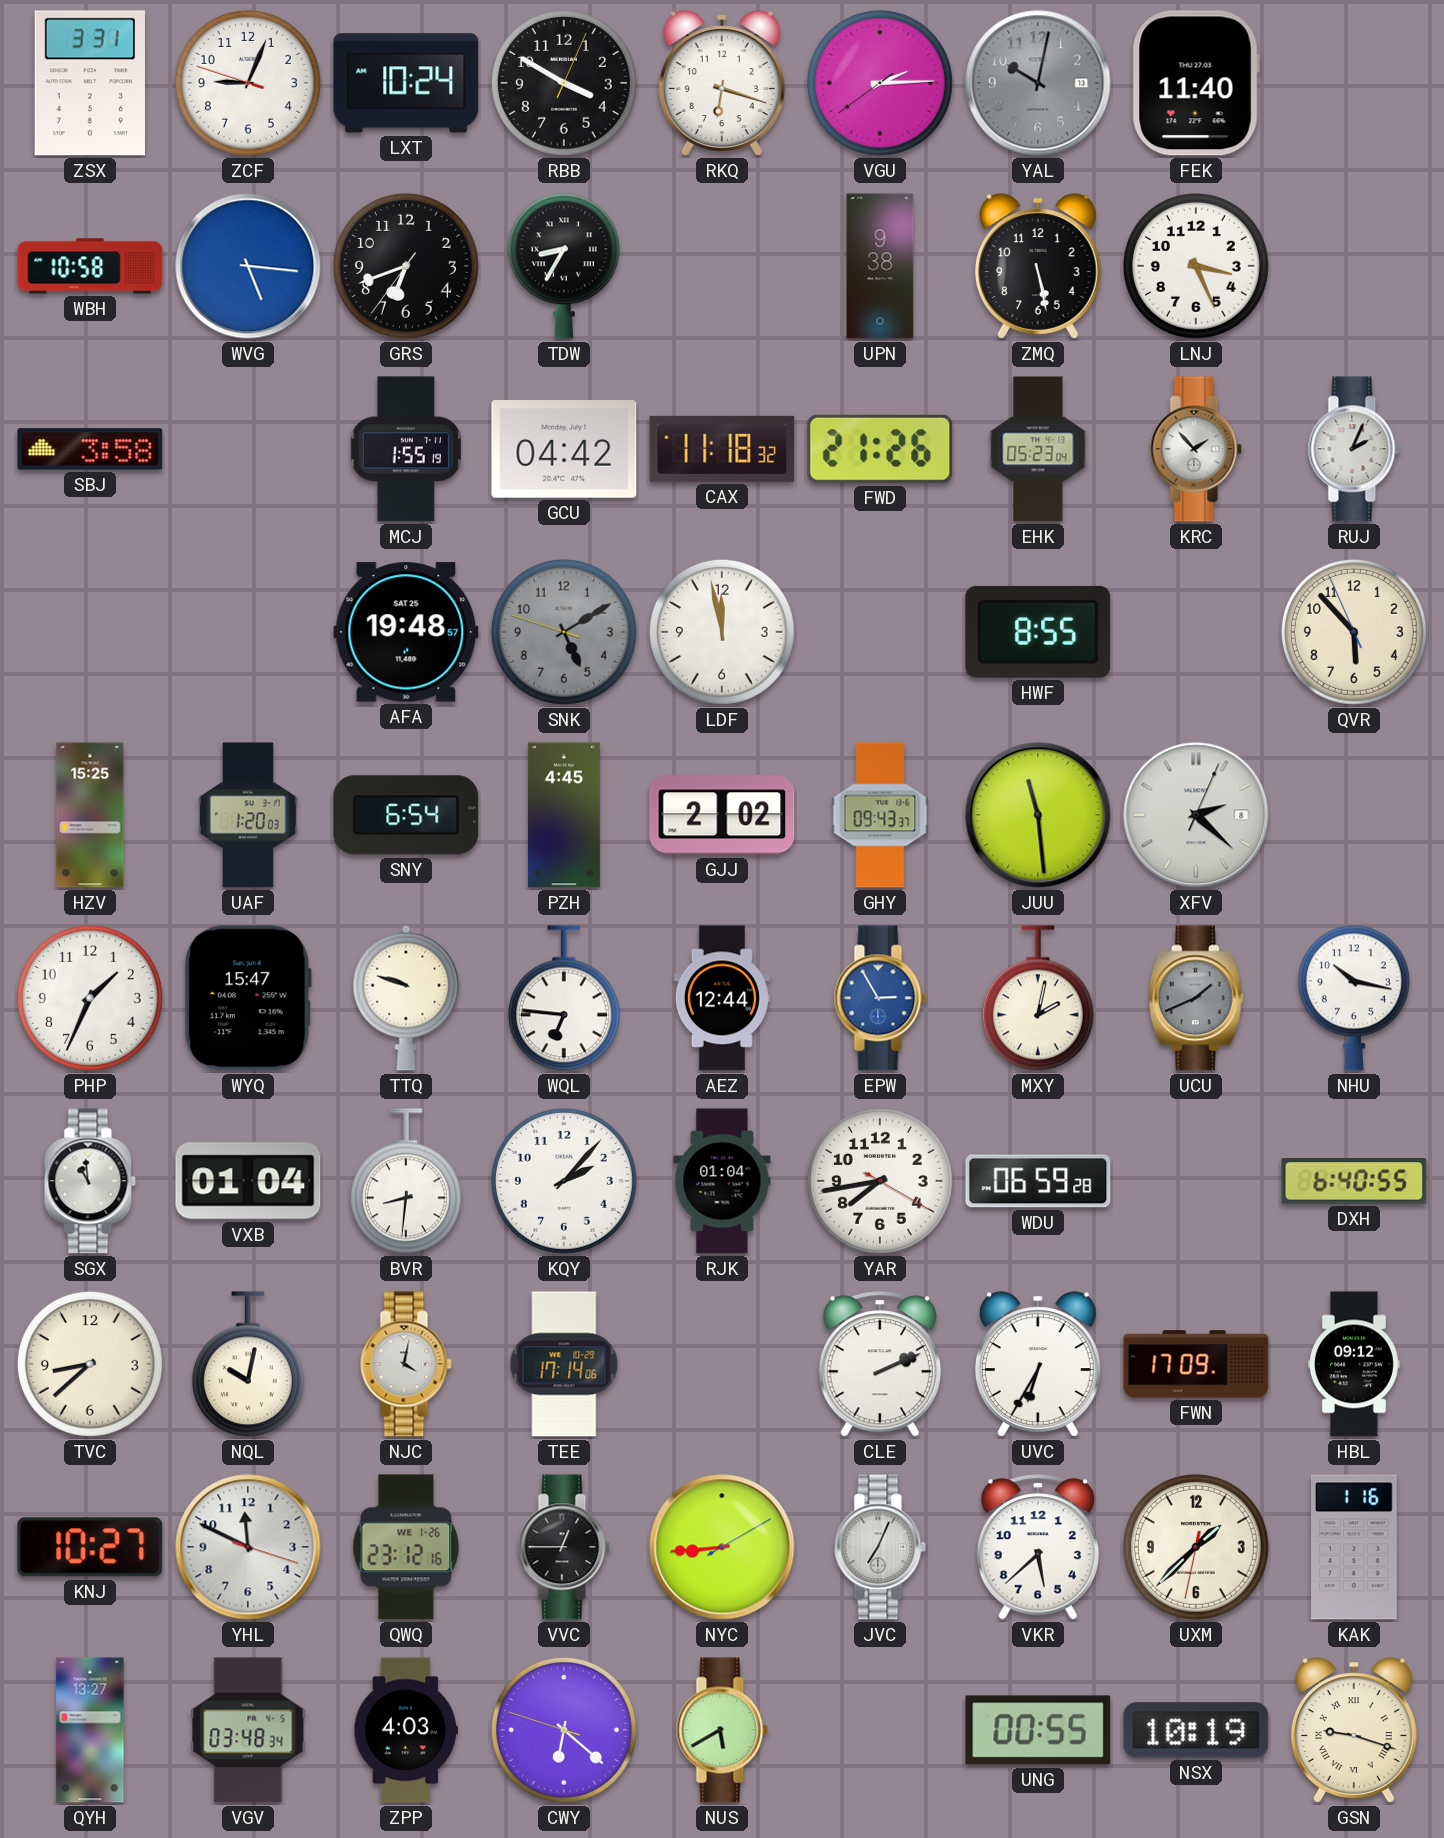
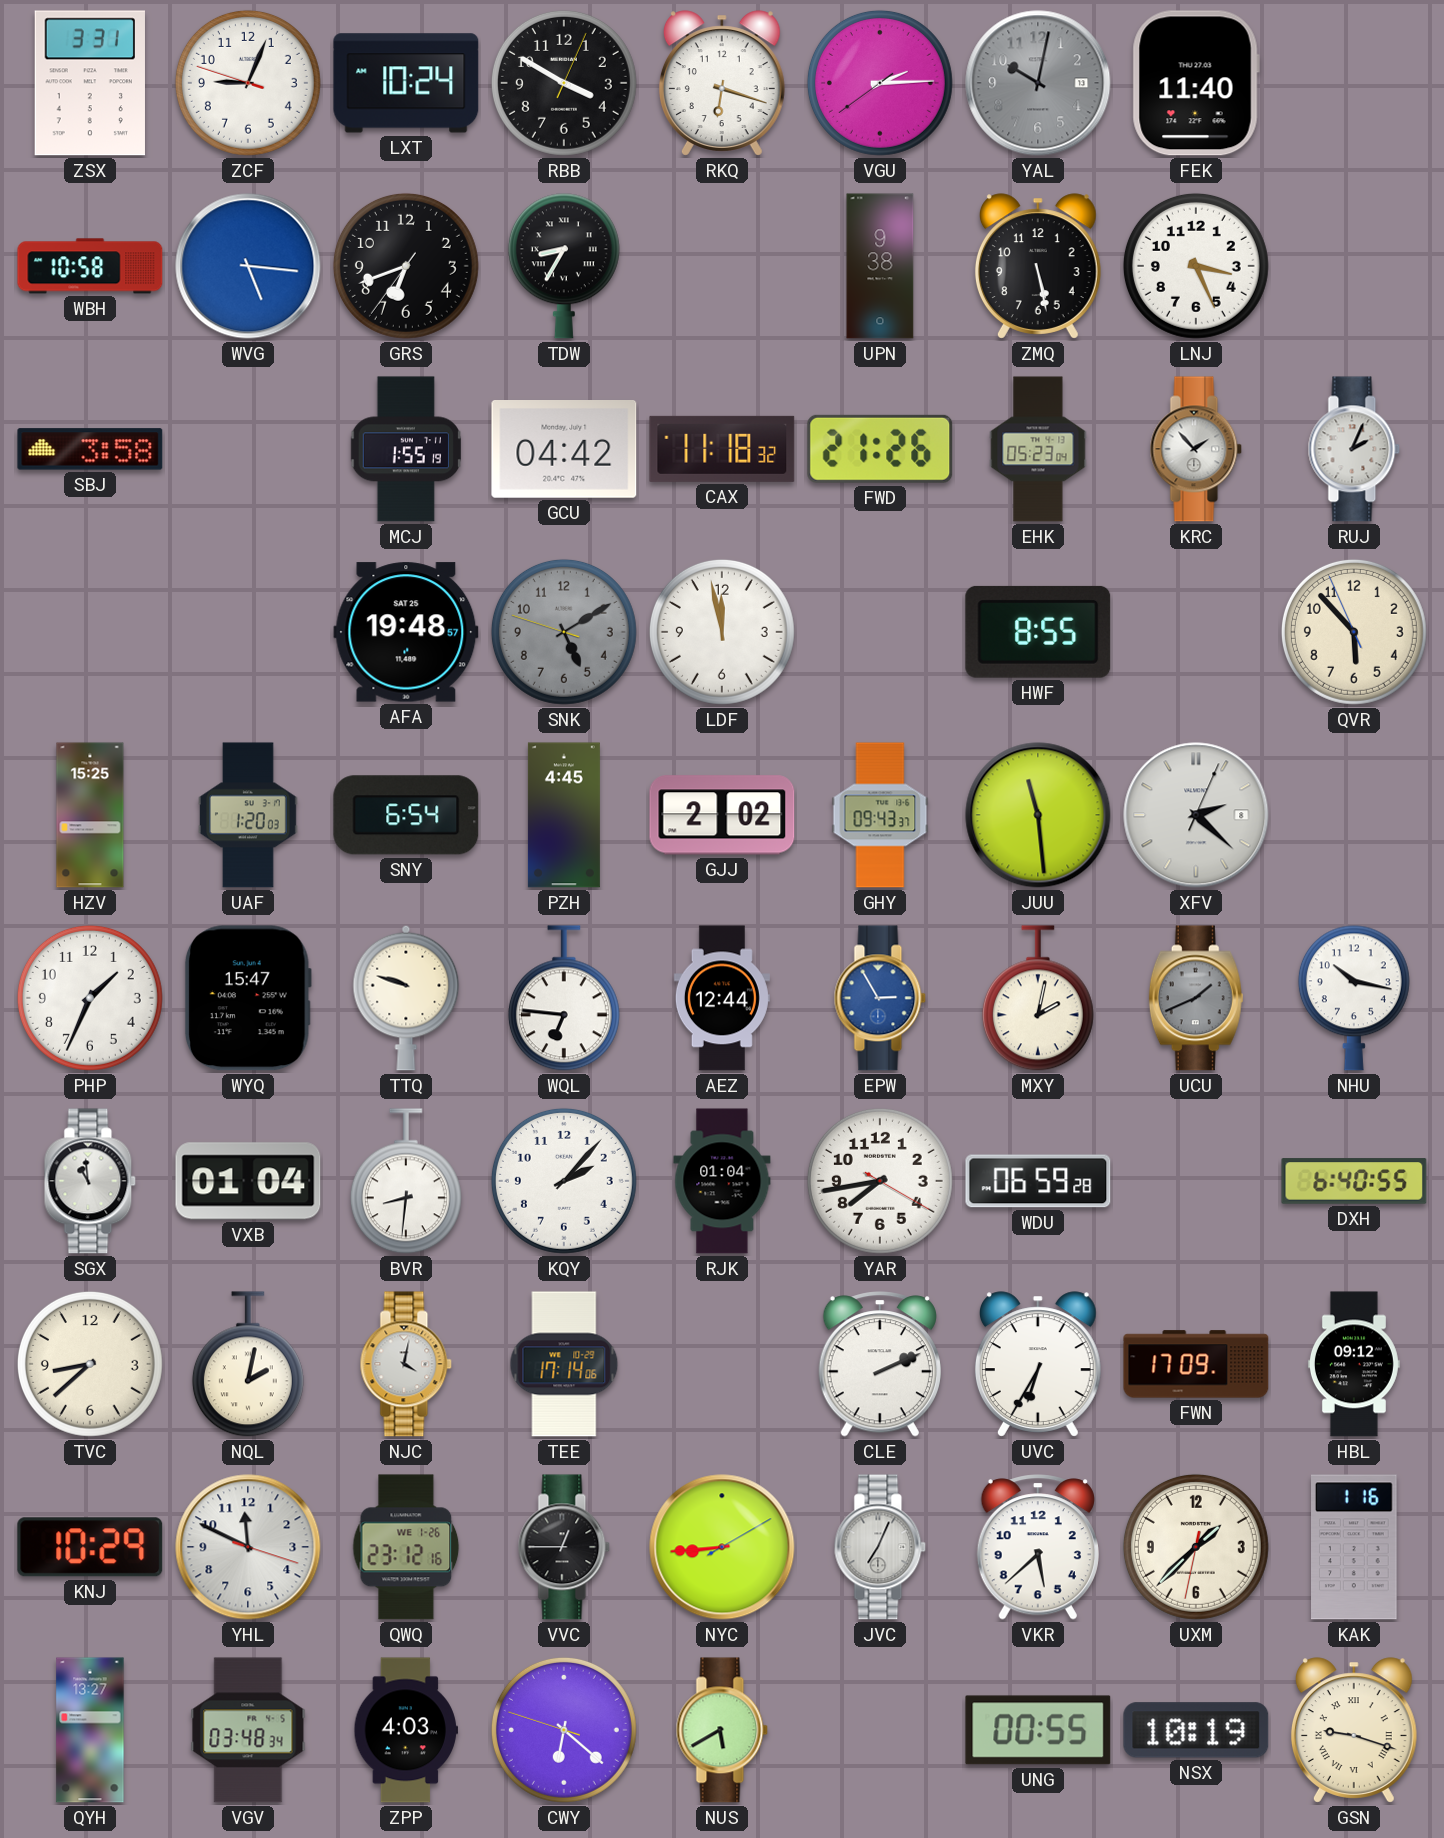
NQL: 10:02 -> 2:02 (248, 1364)
KNJ: 10:27 -> 10:29 (90, 1547)
